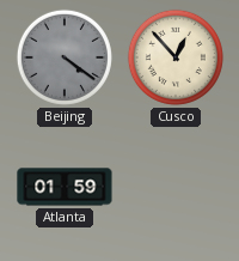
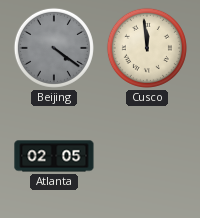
Cusco: 12:53 -> 11:59 (147, 48)
Atlanta: 01:59 -> 02:05 (54, 156)
